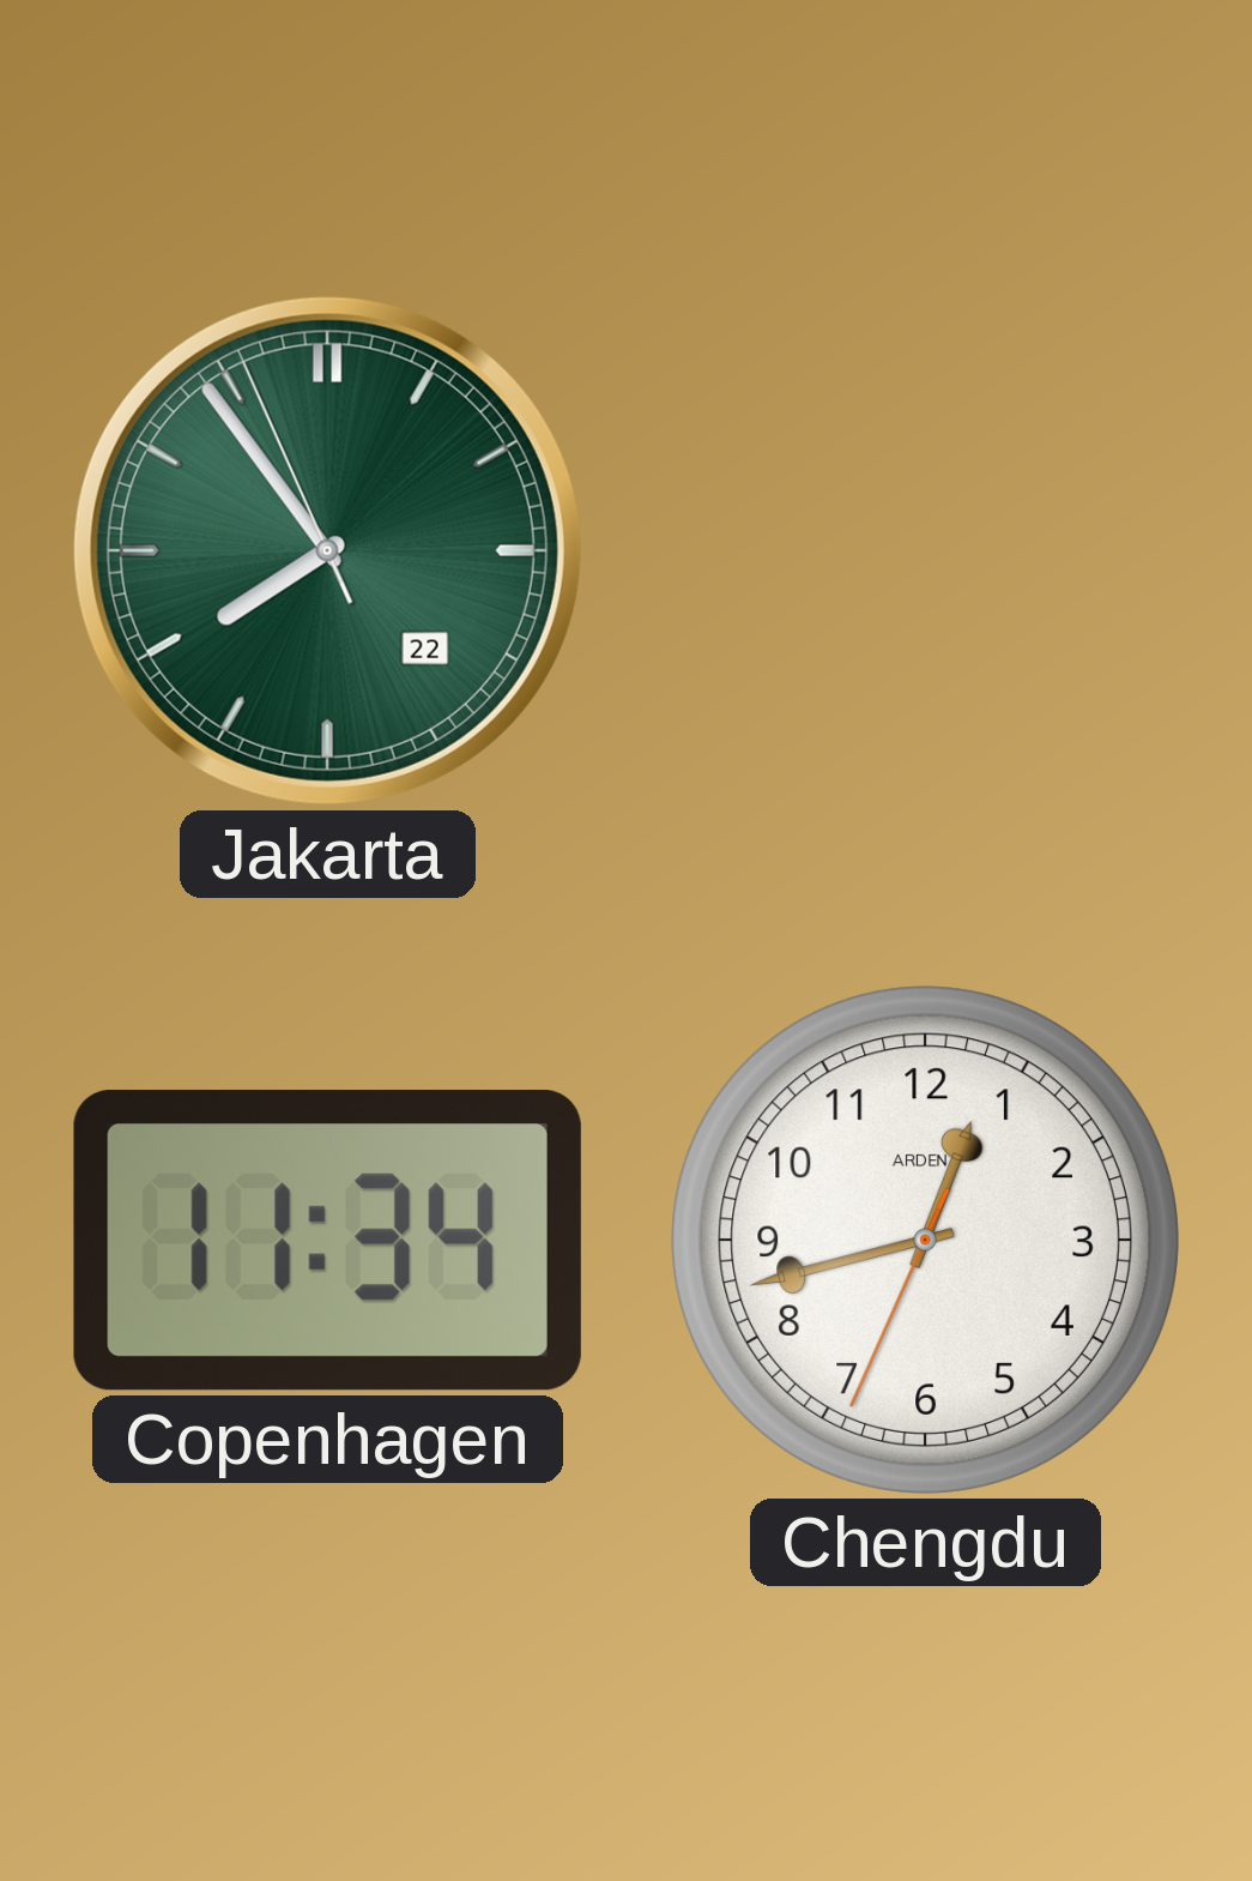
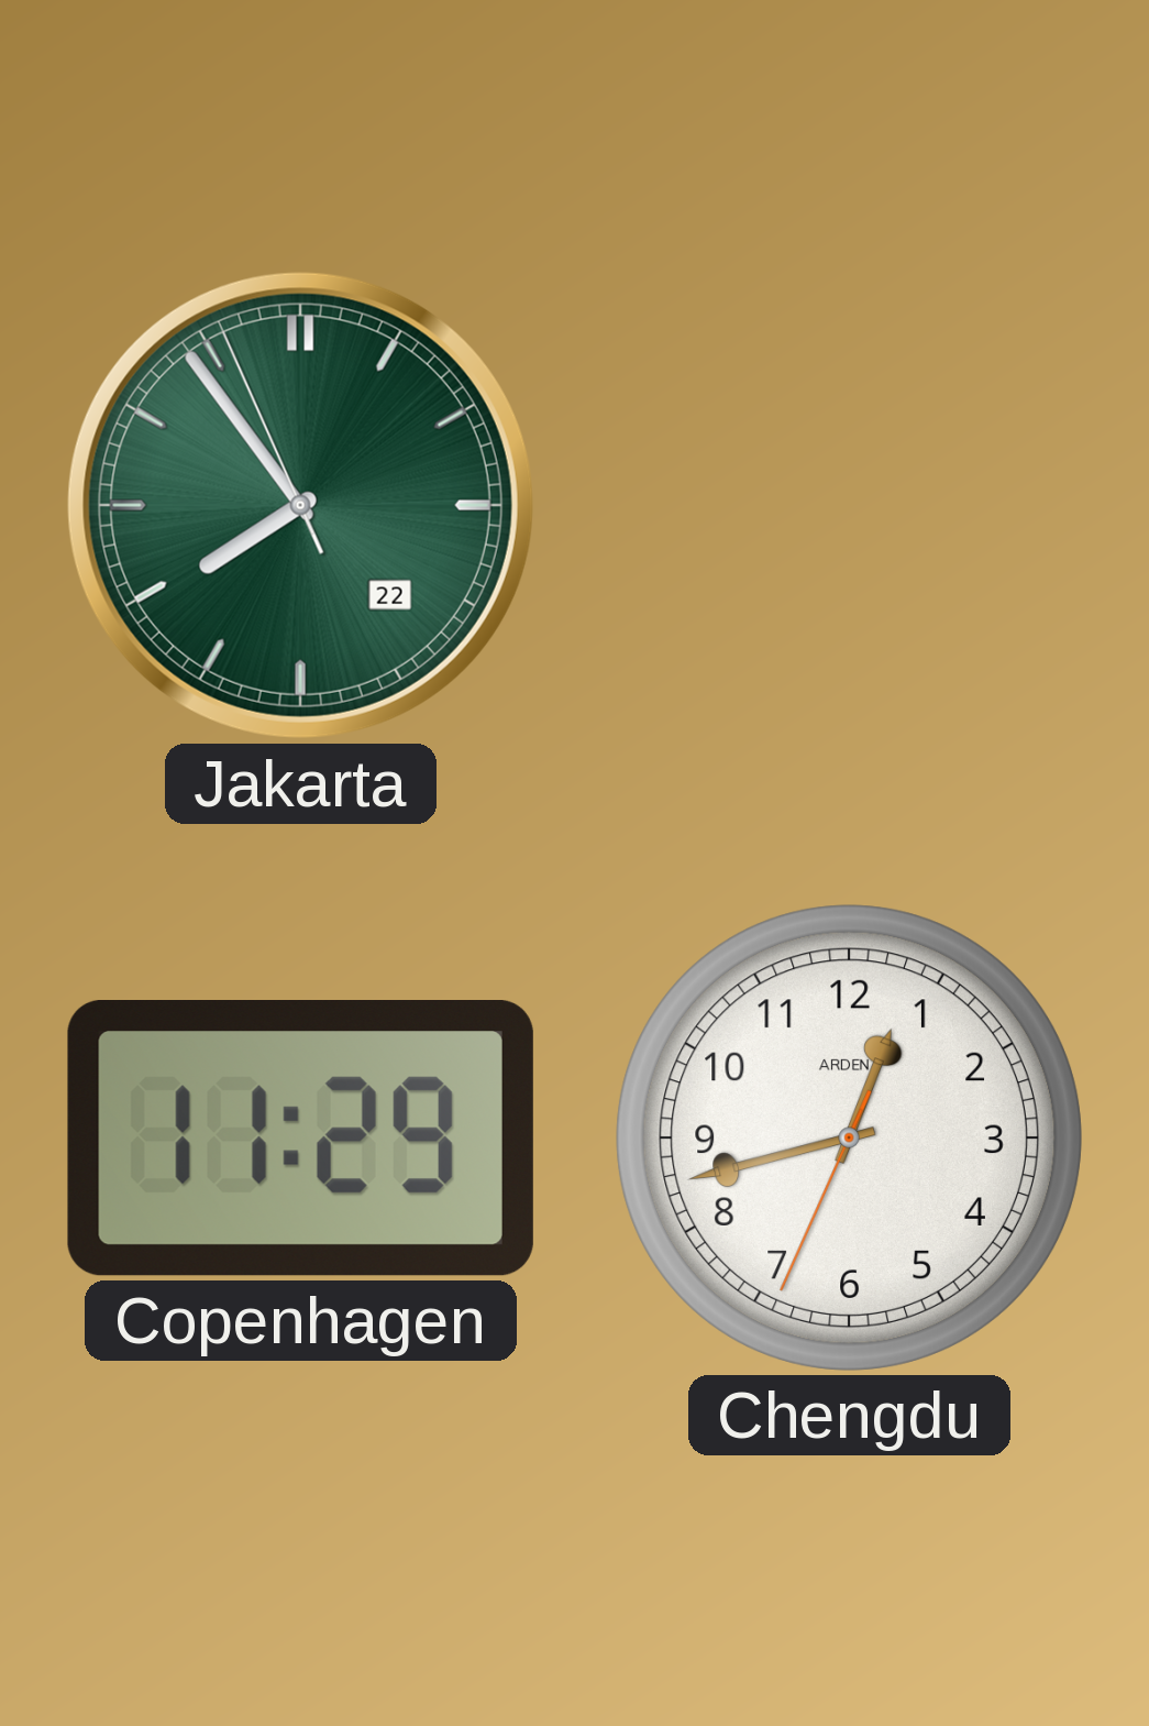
Copenhagen: 11:34 -> 11:29 (300, 1139)
